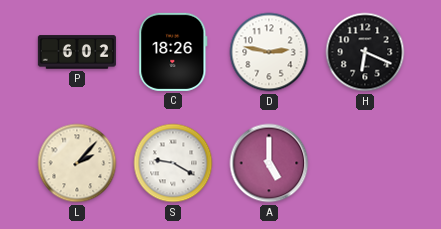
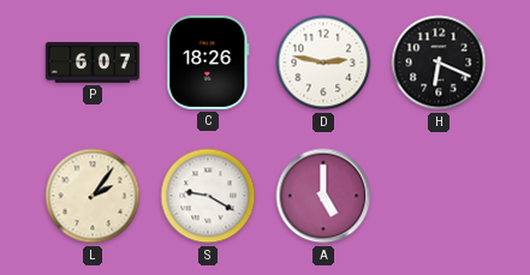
P: 6:02 -> 6:07 (93, 62)
L: 2:07 -> 2:06 (93, 196)
